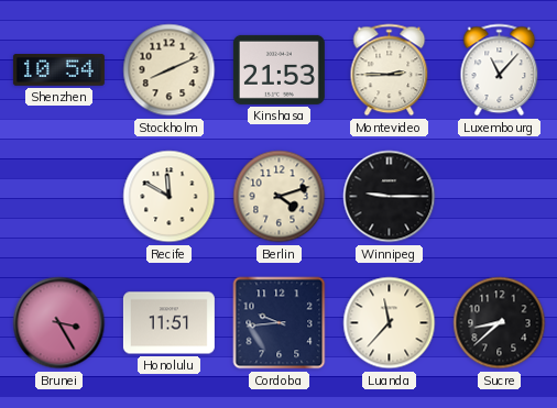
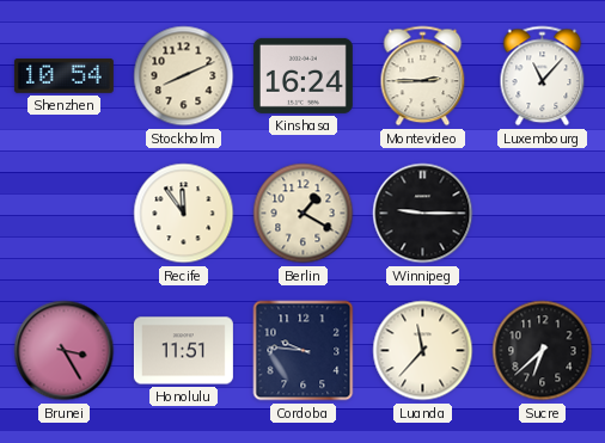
Kinshasa: 21:53 -> 16:24 (302, 75)
Recife: 11:50 -> 11:54 (184, 214)
Berlin: 4:12 -> 1:20 (304, 214)
Cordoba: 9:44 -> 9:46 (304, 351)
Sucre: 8:38 -> 6:38 (543, 351)
